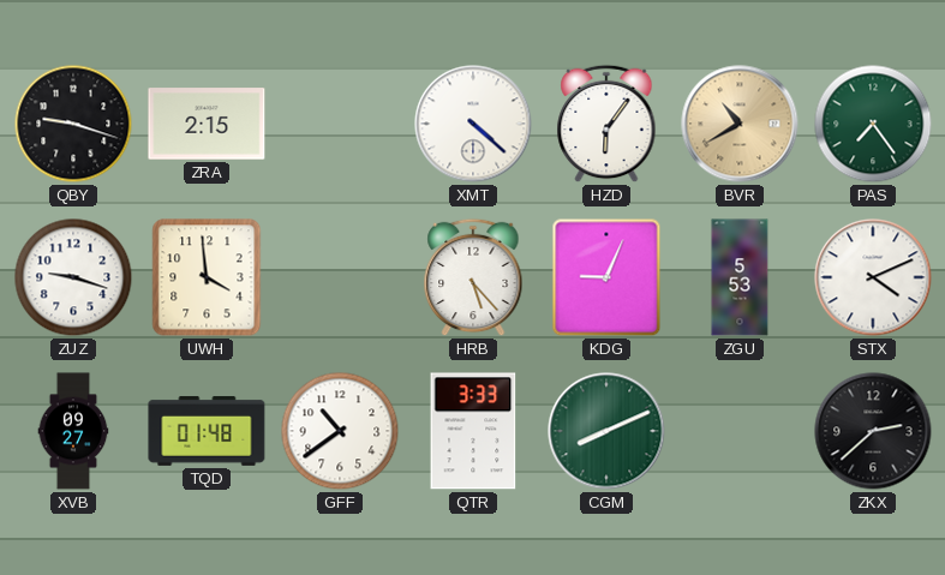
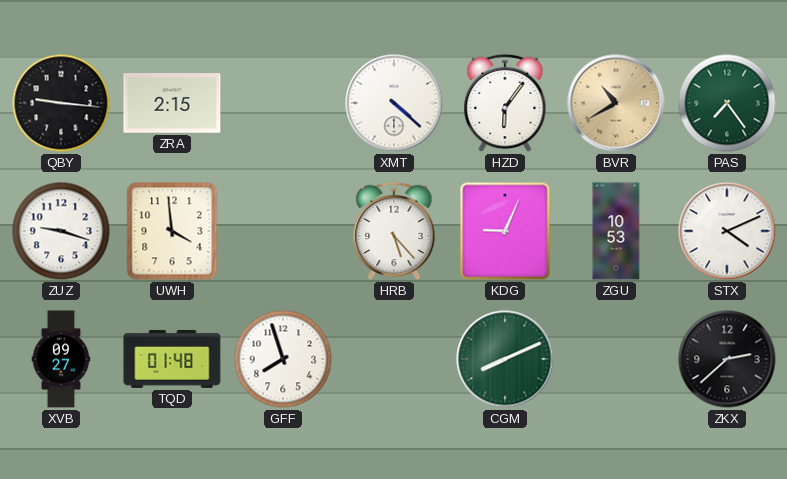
QBY: 9:18 -> 9:16 (61, 103)
ZGU: 5:53 -> 10:53 (616, 231)
GFF: 10:39 -> 7:57 (283, 359)
QTR: 3:33 -> none (473, 431)
